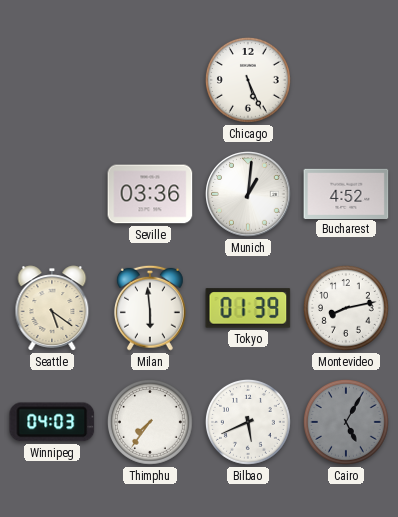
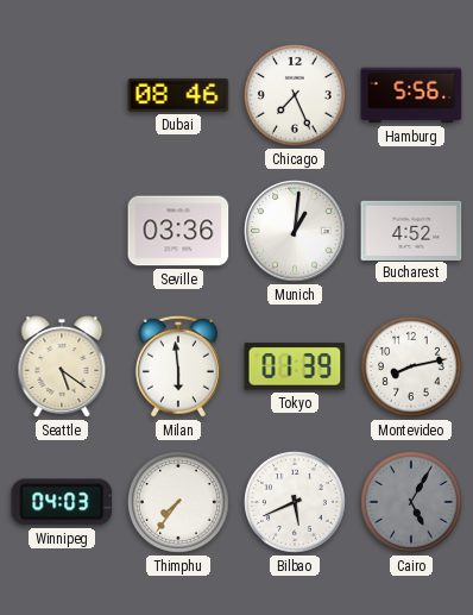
Dubai: none -> 08:46 (178, 95)
Chicago: 5:26 -> 7:26 (295, 95)
Hamburg: none -> 5:56 (411, 95)
